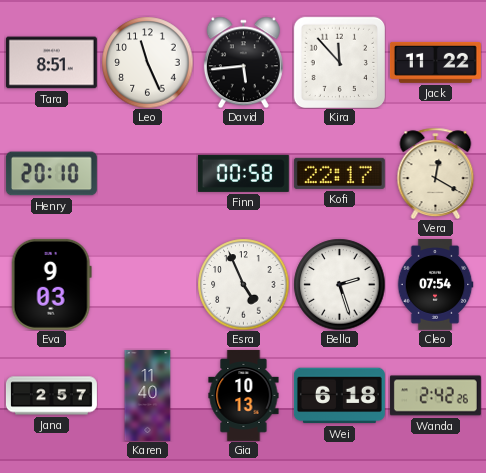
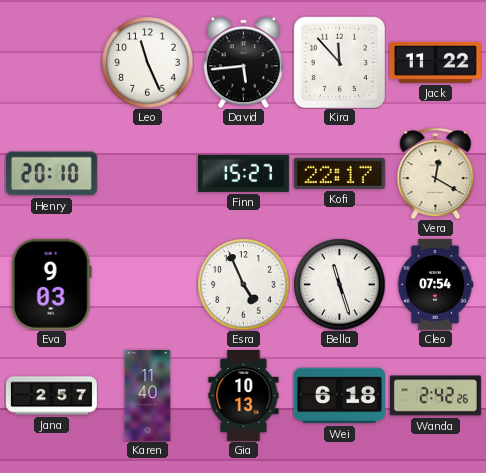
Tara: 8:51 -> none (51, 63)
Finn: 00:58 -> 15:27 (243, 173)
Bella: 2:27 -> 11:27 (339, 284)
